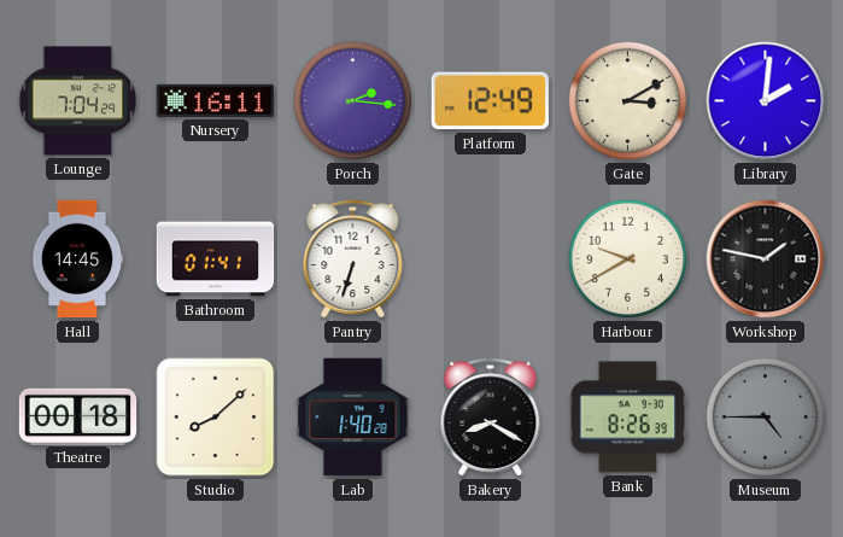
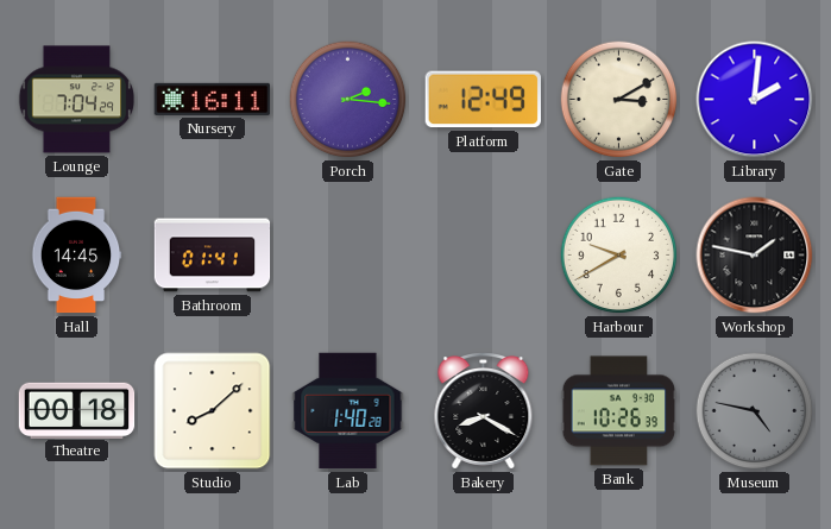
Pantry: 6:33 -> none (353, 259)
Bank: 8:26 -> 10:26 (619, 411)
Museum: 4:45 -> 4:47 (755, 411)
